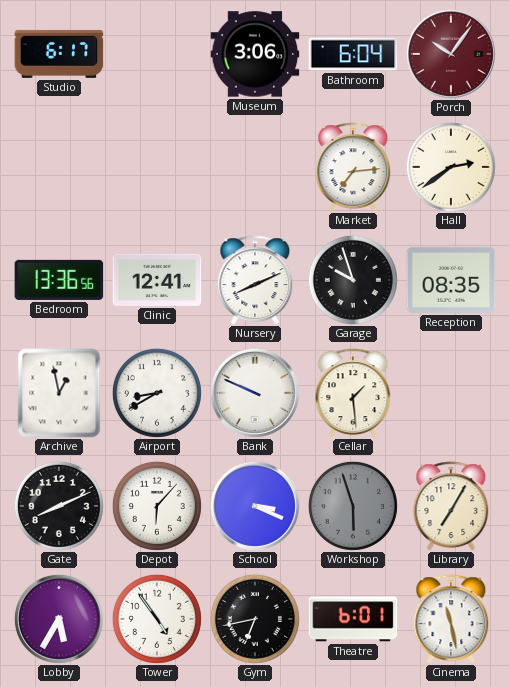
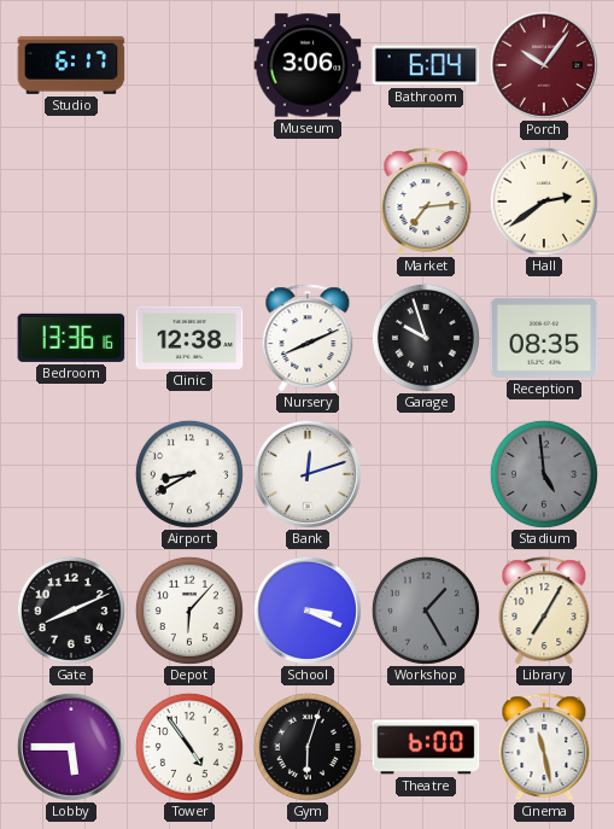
Bedroom: 13:36:56 -> 13:36:16 (71, 338)
Clinic: 12:41 -> 12:38 (189, 338)
Archive: 12:58 -> none (59, 393)
Bank: 9:49 -> 12:12 (308, 474)
Cellar: 1:29 -> none (353, 393)
Stadium: none -> 4:59 (544, 474)
Workshop: 5:57 -> 1:25 (426, 611)
Lobby: 5:35 -> 5:45 (71, 747)
Gym: 6:43 -> 6:03 (308, 747)
Theatre: 6:01 -> 6:00 (426, 747)
